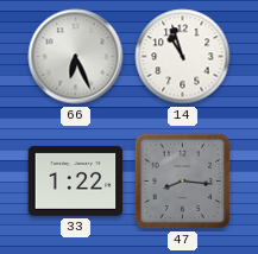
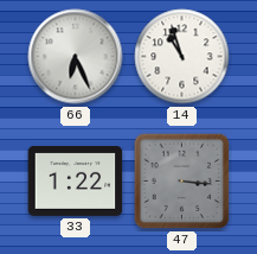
47: 8:16 -> 3:16 (182, 182)
